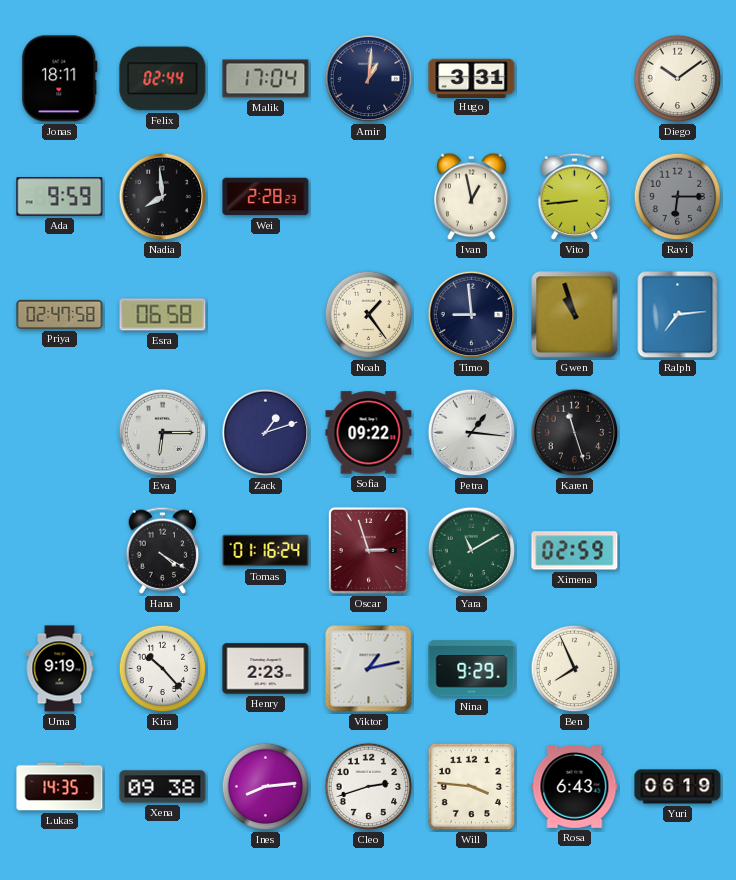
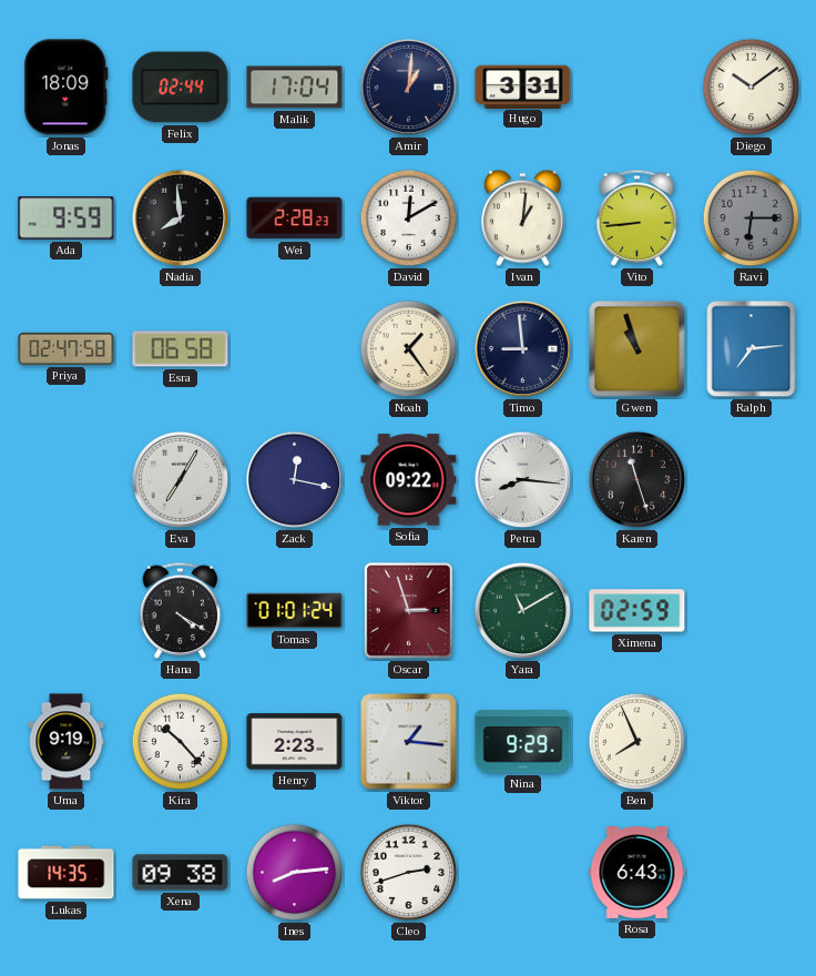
Jonas: 18:11 -> 18:09 (67, 88)
David: none -> 12:10 (409, 218)
Ivan: 12:58 -> 1:01 (523, 218)
Eva: 6:15 -> 7:05 (181, 480)
Zack: 1:12 -> 12:17 (295, 480)
Petra: 1:16 -> 8:16 (523, 480)
Tomas: 01:16 -> 01:01 (295, 611)
Viktor: 1:13 -> 1:16 (409, 742)
Will: 3:46 -> none (471, 786)
Yuri: 06:19 -> none (678, 787)
